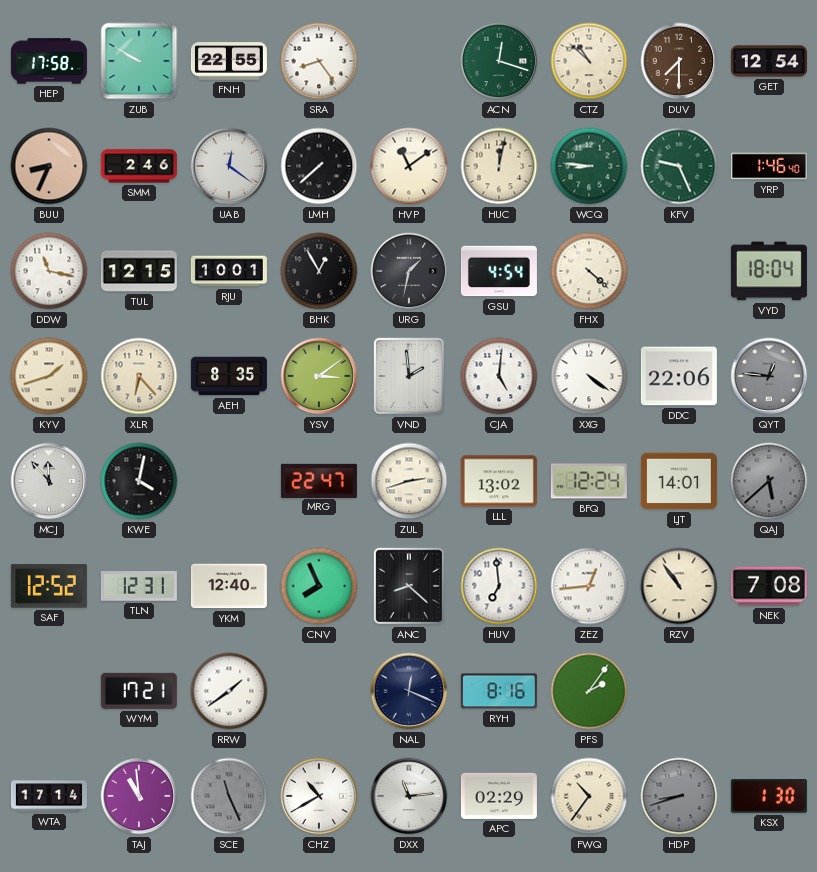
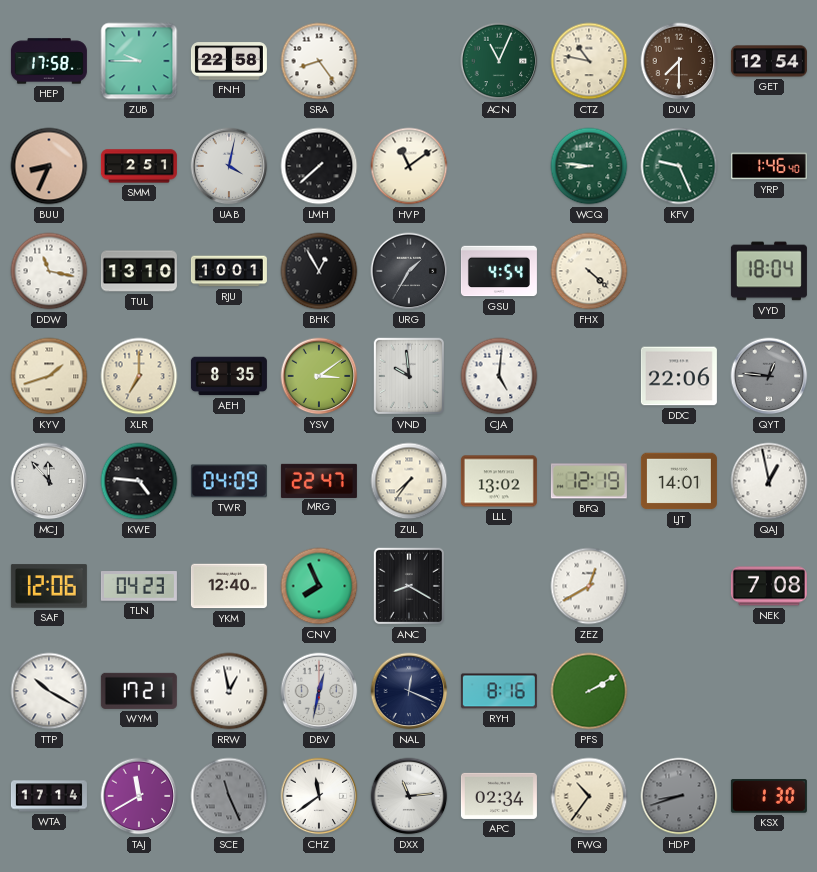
ZUB: 9:50 -> 9:45 (139, 61)
FNH: 22:55 -> 22:58 (229, 61)
ACN: 12:18 -> 11:04 (499, 61)
CTZ: 10:52 -> 10:47 (589, 61)
SMM: 2:46 -> 2:51 (139, 166)
UAB: 12:21 -> 4:02 (229, 166)
HUC: 12:02 -> none (499, 166)
TUL: 12:15 -> 13:10 (139, 271)
URG: 1:32 -> 1:35 (409, 271)
XLR: 6:23 -> 7:00 (139, 376)
VND: 1:59 -> 9:59 (408, 376)
XXG: 4:21 -> none (589, 376)
KWE: 4:02 -> 4:46 (139, 481)
TWR: none -> 04:09 (229, 481)
ZUL: 2:42 -> 7:36 (409, 481)
BFQ: 12:24 -> 12:19 (589, 481)
QAJ: 5:38 -> 12:58 (769, 481)
QAJ dial: grey -> white (769, 481)
SAF: 12:52 -> 12:06 (49, 586)
TLN: 12:31 -> 04:23 (139, 586)
ANC: 8:22 -> 8:20 (408, 586)
HUV: 6:59 -> none (499, 586)
ZEZ: 12:44 -> 12:40 (589, 586)
RZV: 10:54 -> none (679, 586)
TTP: none -> 10:20 (49, 691)
RRW: 1:39 -> 12:58 (229, 691)
DBV: none -> 12:32 (319, 691)
PFS: 2:06 -> 2:10 (589, 691)
TAJ: 10:59 -> 11:40 (139, 796)
CHZ: 10:40 -> 11:39 (319, 796)
APC: 02:29 -> 02:34 (499, 796)
